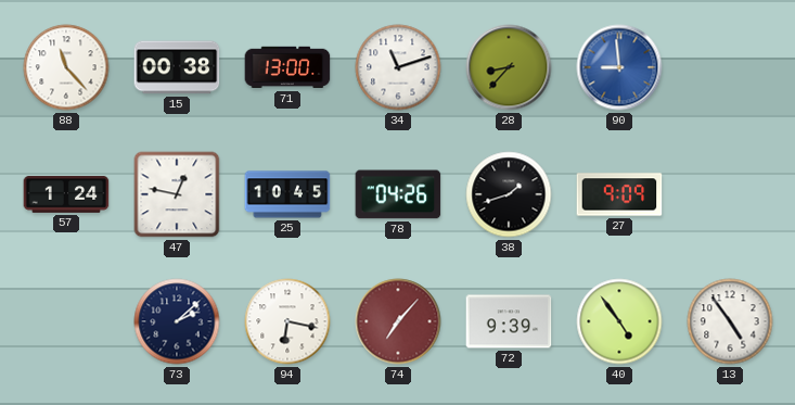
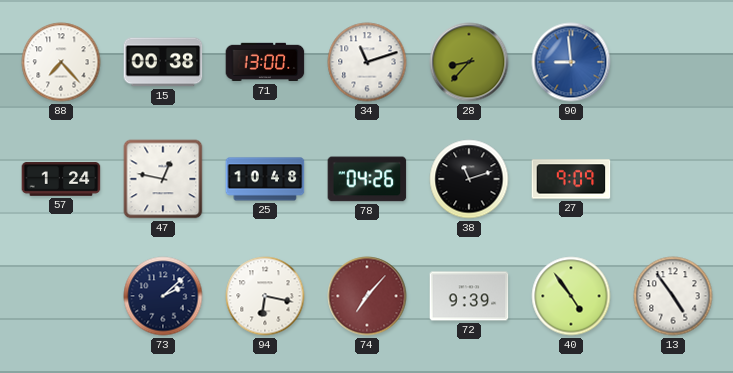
88: 11:23 -> 7:23 (61, 62)
25: 10:45 -> 10:48 (265, 179)
38: 1:42 -> 11:12 (469, 179)
